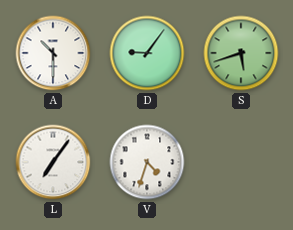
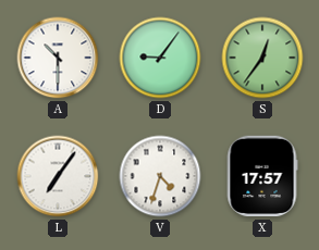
S: 5:42 -> 12:36 (262, 58)
X: none -> 17:57 (262, 176)
